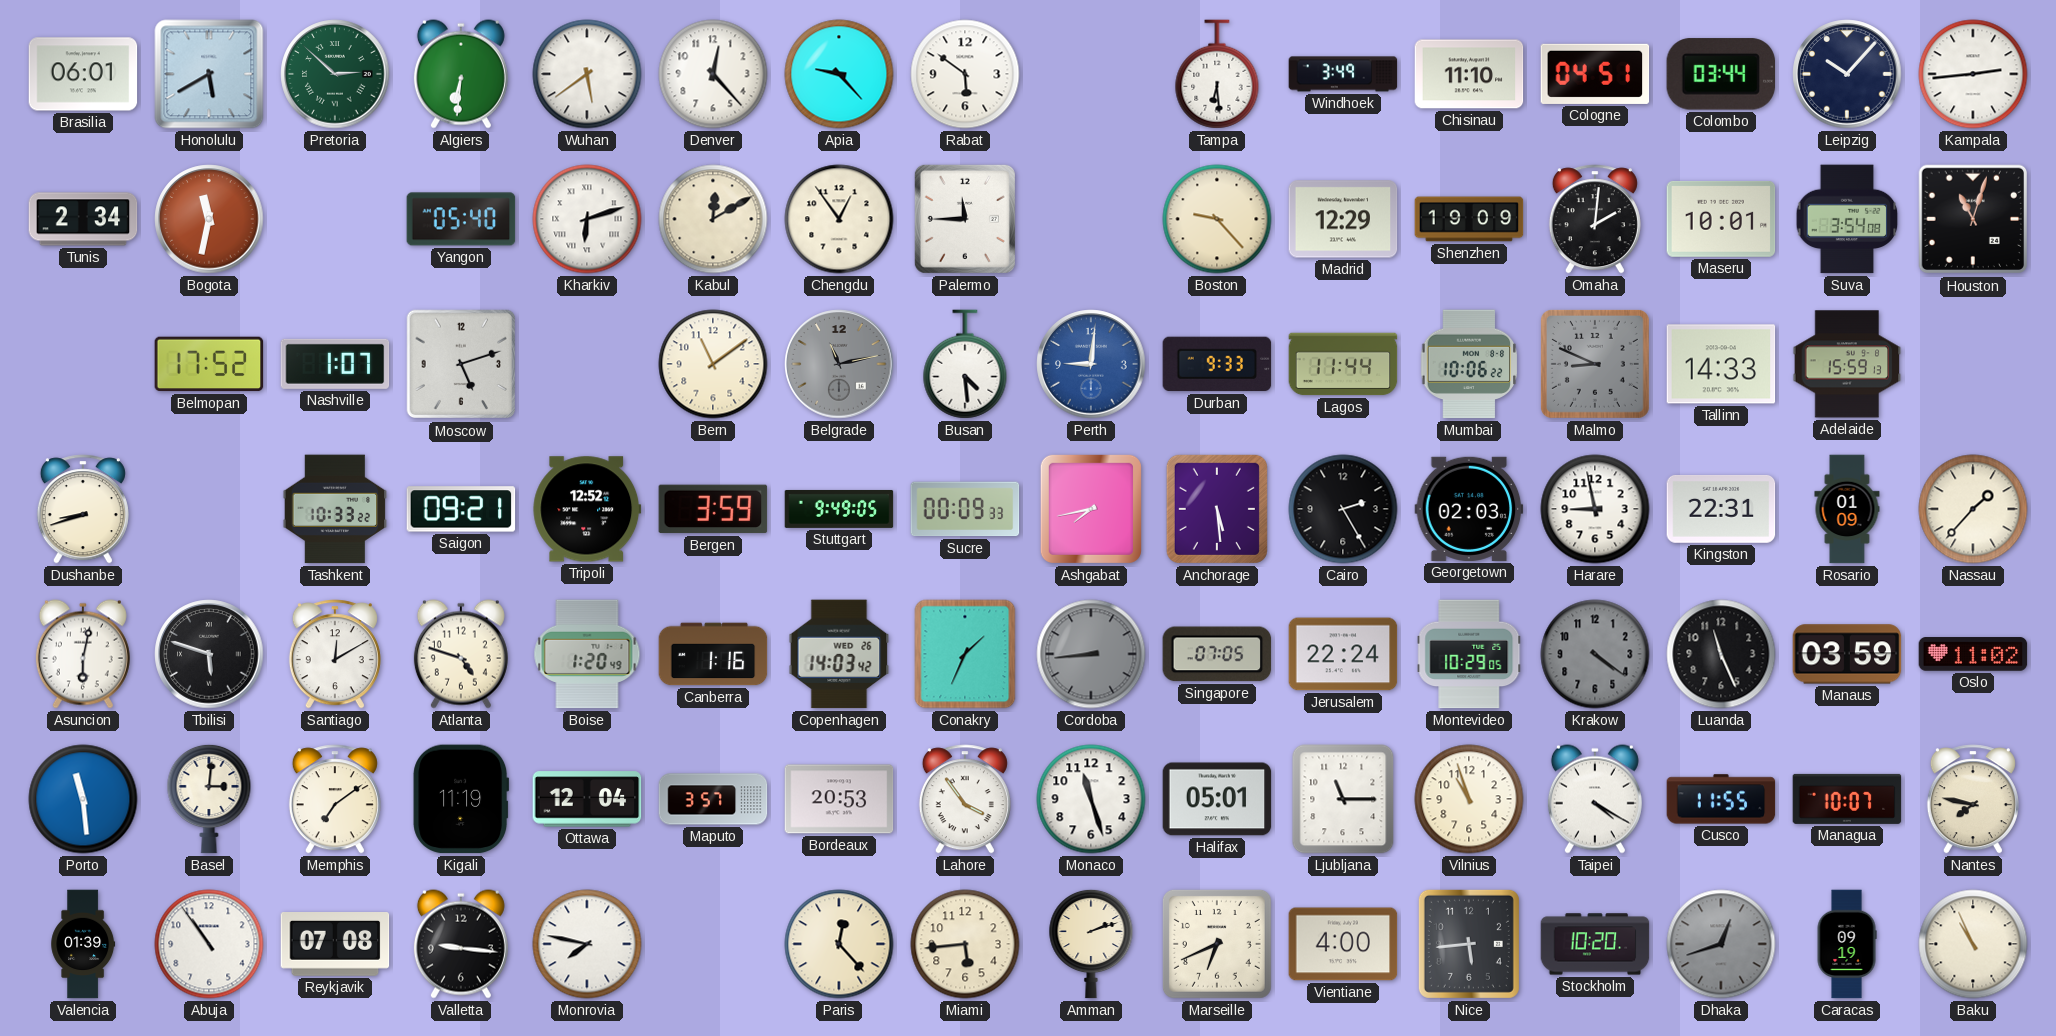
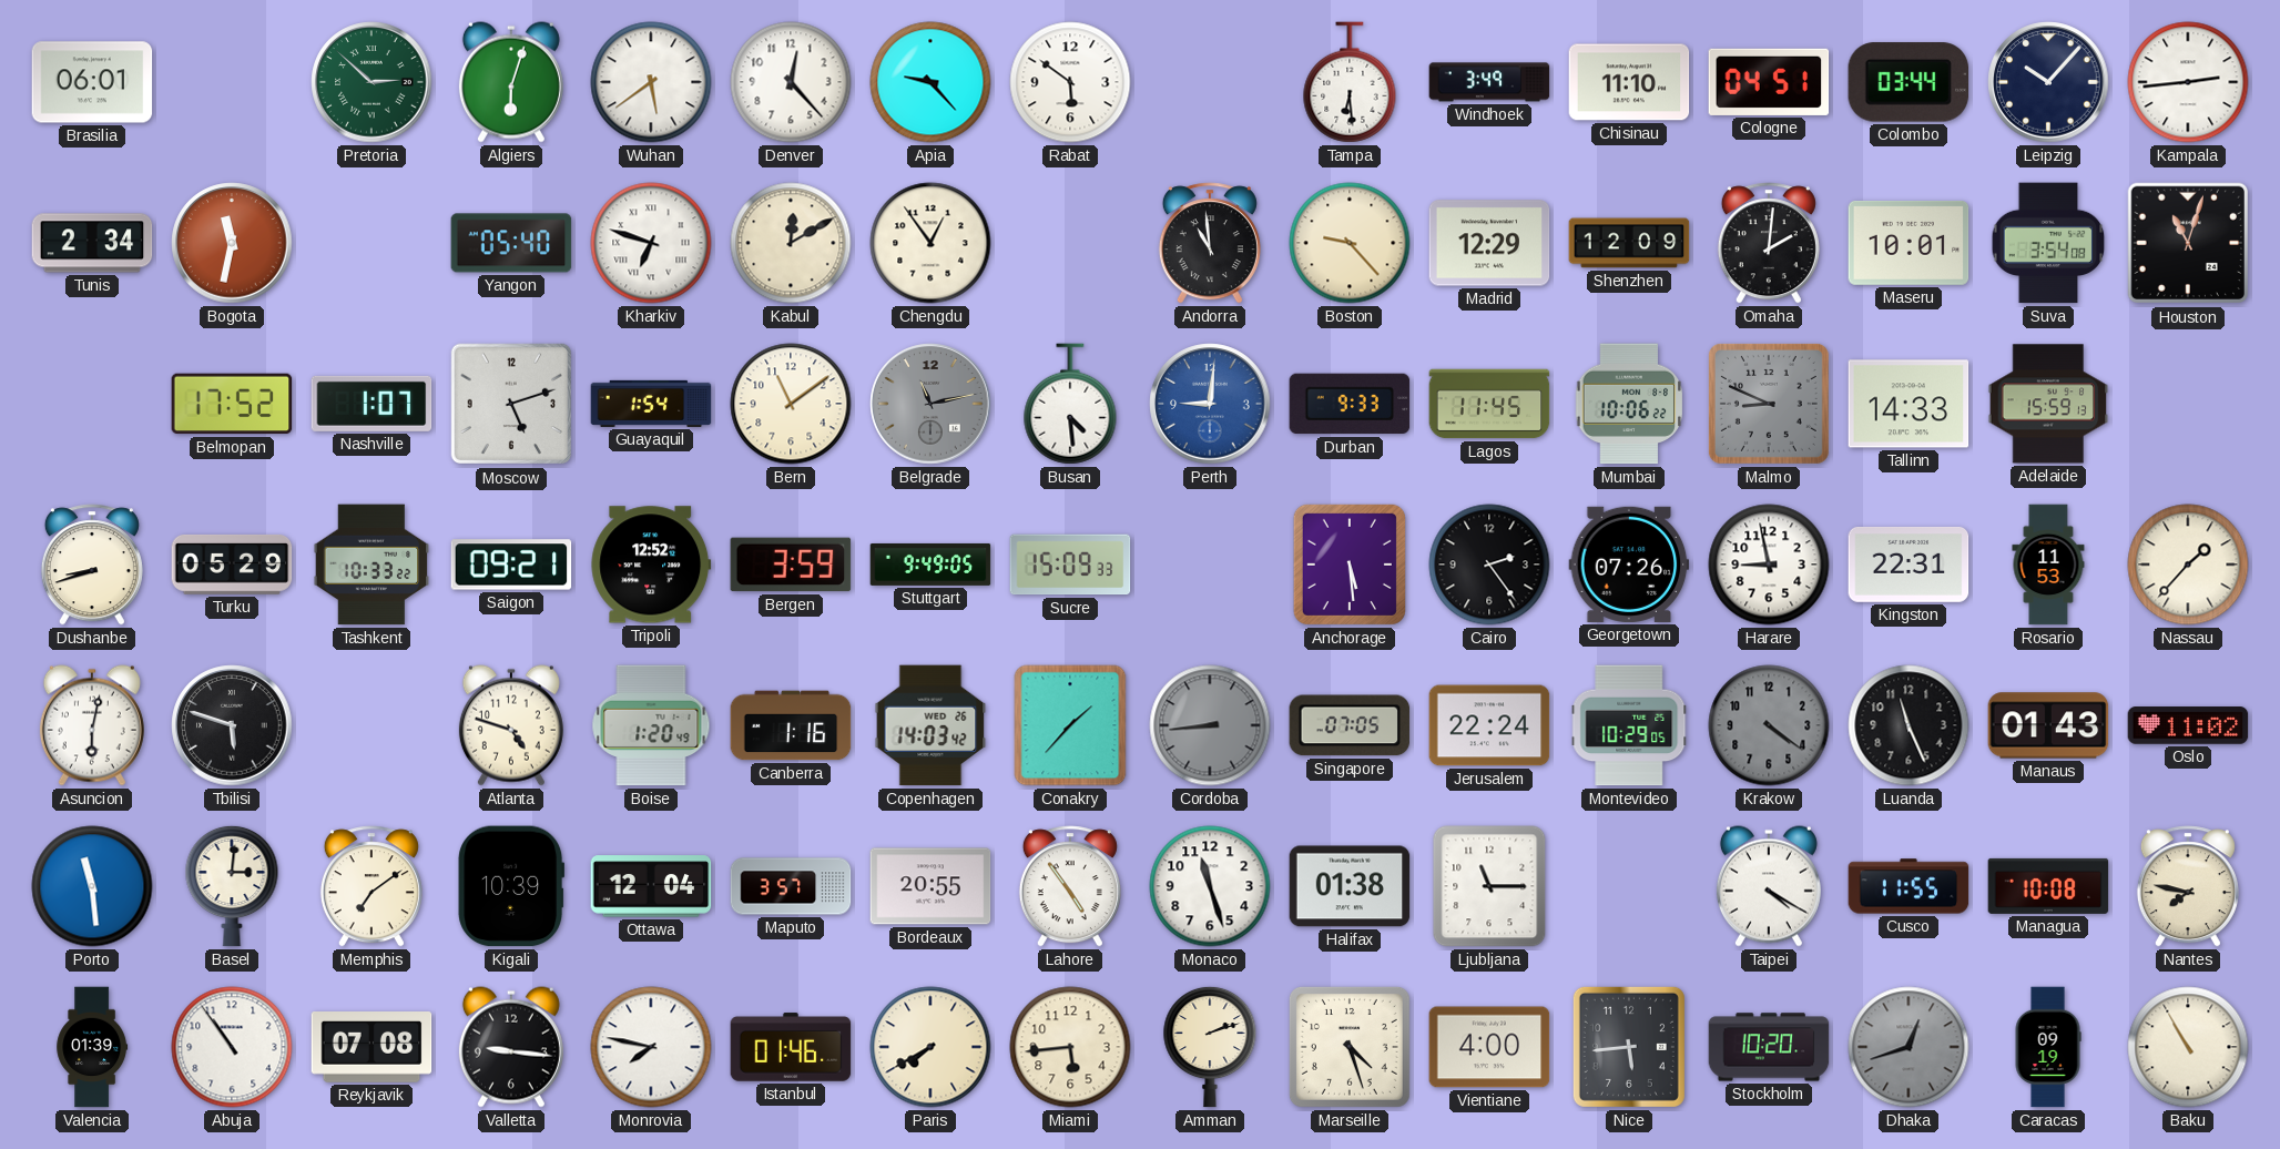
Honolulu: 5:40 -> none (209, 74)
Algiers: 6:31 -> 6:03 (511, 82)
Kharkiv: 6:12 -> 6:48 (651, 243)
Palermo: 11:45 -> none (965, 219)
Andorra: none -> 10:59 (1210, 243)
Shenzhen: 19:09 -> 12:09 (1629, 243)
Guayaquil: none -> 1:54 (651, 404)
Lagos: 11:44 -> 11:45 (1489, 404)
Turku: none -> 05:29 (232, 565)
Sucre: 00:09 -> 15:09 (1070, 565)
Ashgabat: 7:43 -> none (1091, 509)
Cairo: 2:25 -> 2:24 (1489, 565)
Georgetown: 02:03 -> 07:26 (1629, 565)
Rosario: 01:09 -> 11:53 (2048, 565)
Santiago: 12:10 -> none (335, 654)
Conakry: 1:34 -> 1:37 (1070, 725)
Manaus: 03:59 -> 01:43 (2048, 725)
Kigali: 11:19 -> 10:39 (511, 886)
Bordeaux: 20:53 -> 20:55 (930, 886)
Lahore: 3:54 -> 4:54 (1070, 886)
Halifax: 05:01 -> 01:38 (1350, 886)
Vilnius: 10:57 -> none (1469, 799)
Managua: 10:07 -> 10:08 (2048, 886)
Istanbul: none -> 01:46 (791, 1047)
Paris: 12:23 -> 7:40 (930, 1047)
Marseille: 6:41 -> 4:27 (1350, 1047)
Baku: 10:56 -> 10:55 (2188, 1047)
